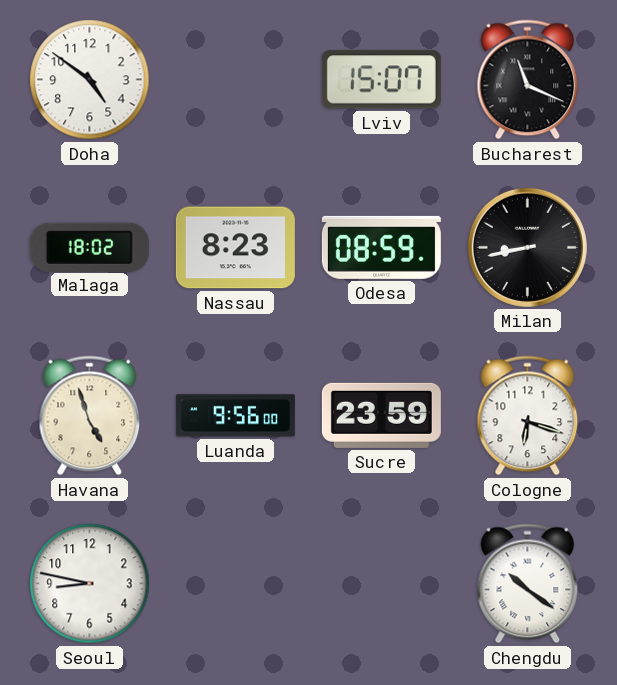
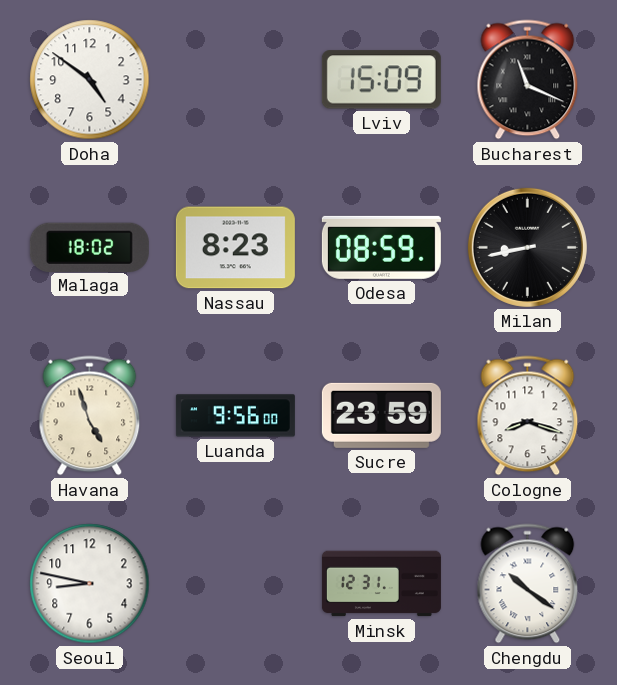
Lviv: 15:07 -> 15:09 (381, 80)
Cologne: 6:18 -> 8:18 (528, 416)
Minsk: none -> 12:31 (381, 584)
